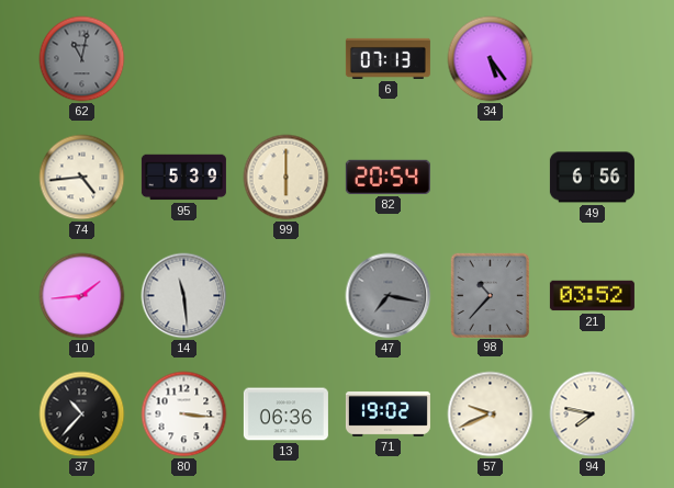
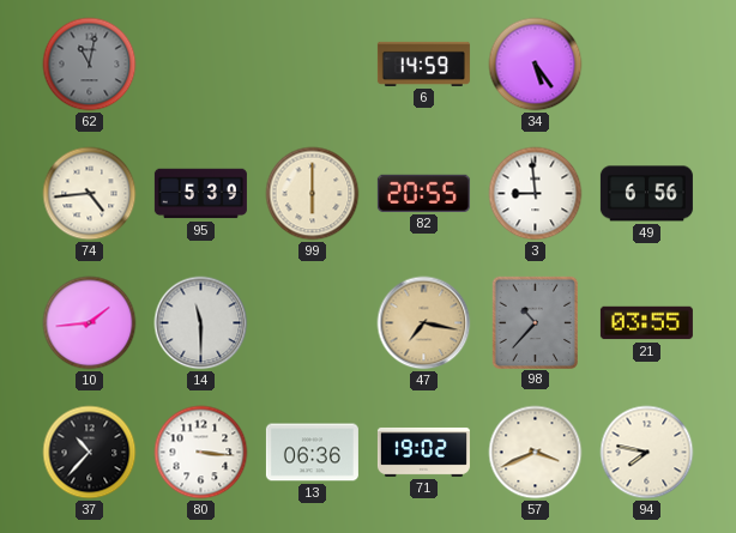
6: 07:13 -> 14:59 (423, 63)
82: 20:54 -> 20:55 (423, 193)
3: none -> 8:59 (536, 194)
14: 11:29 -> 11:30 (201, 323)
47 dial: grey -> champagne (424, 323)
21: 03:52 -> 03:55 (646, 323)
57: 9:41 -> 3:41 (536, 453)
